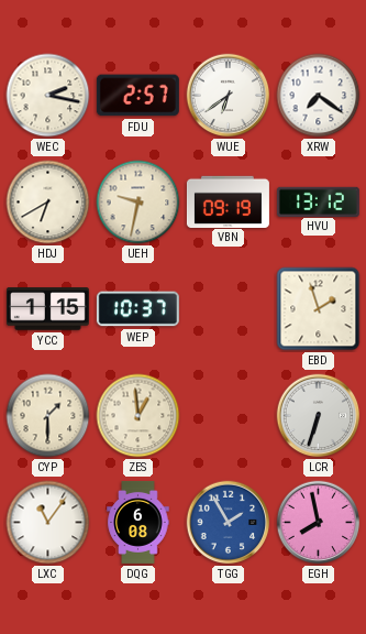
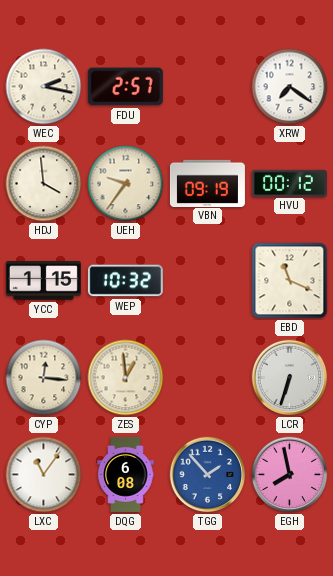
WUE: 6:39 -> none (229, 96)
HDJ: 6:40 -> 3:59 (44, 184)
UEH: 9:32 -> 9:36 (126, 184)
HVU: 13:12 -> 00:12 (289, 183)
WEP: 10:37 -> 10:32 (125, 281)
EBD: 1:57 -> 11:19 (290, 281)
CYP: 1:30 -> 12:16 (44, 378)
TGG: 1:55 -> 1:53 (208, 475)
